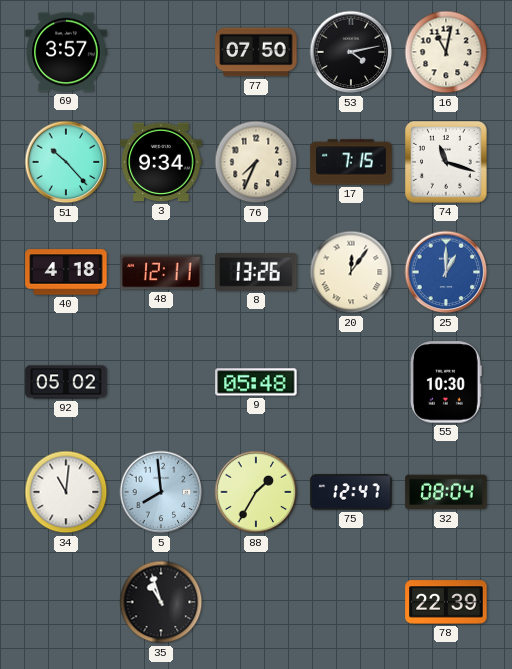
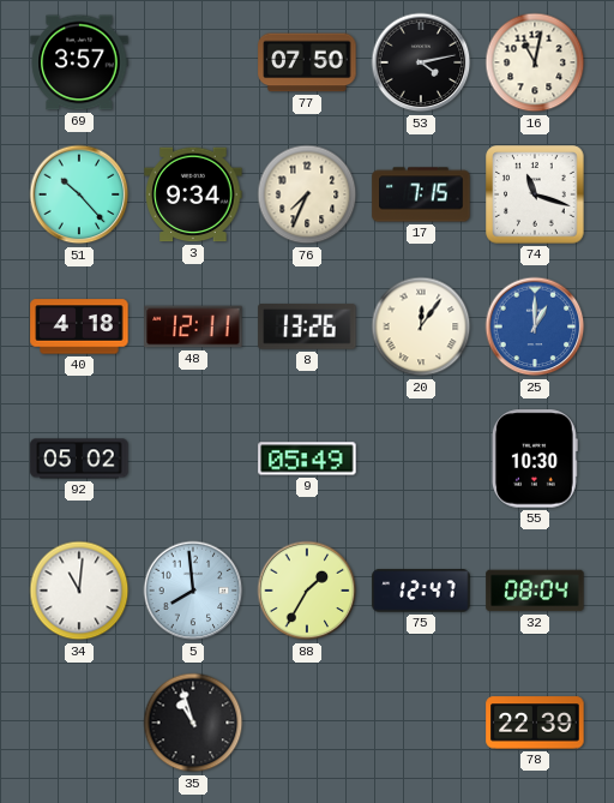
9: 05:48 -> 05:49 (307, 459)
